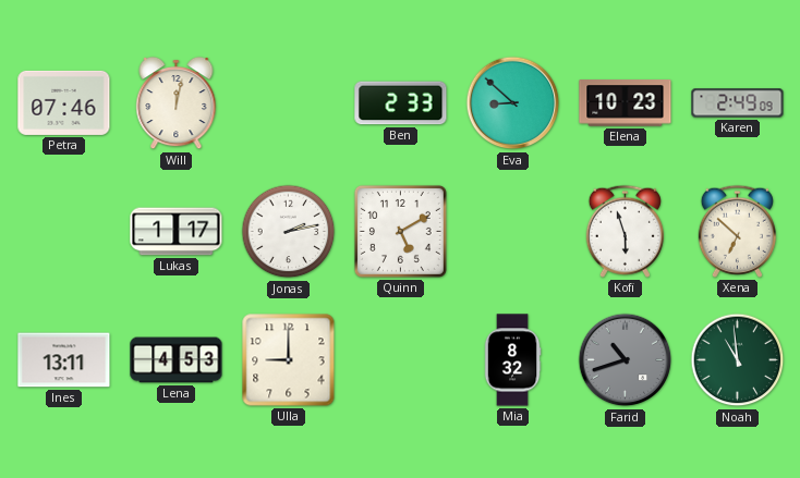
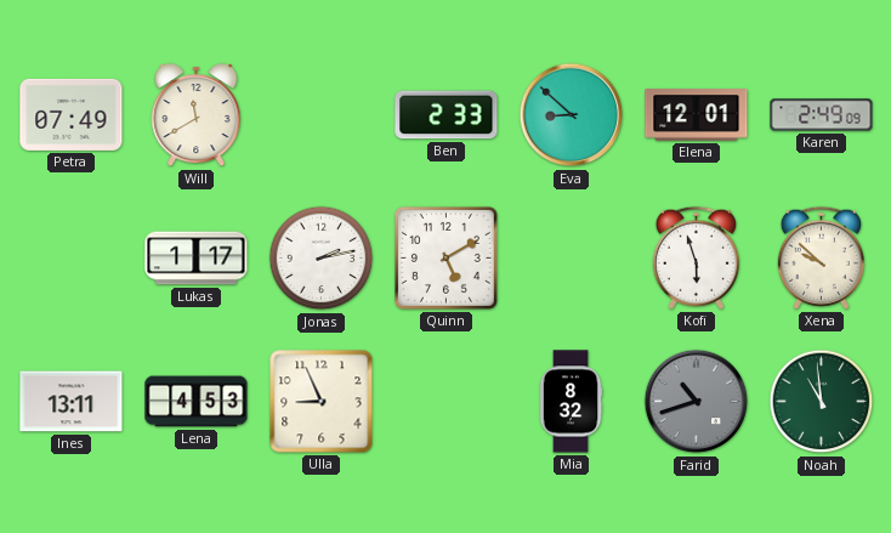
Petra: 07:46 -> 07:49 (72, 114)
Will: 12:02 -> 11:40 (197, 115)
Elena: 10:23 -> 12:01 (697, 115)
Xena: 6:52 -> 9:52 (821, 257)
Ulla: 9:00 -> 8:56 (322, 402)
